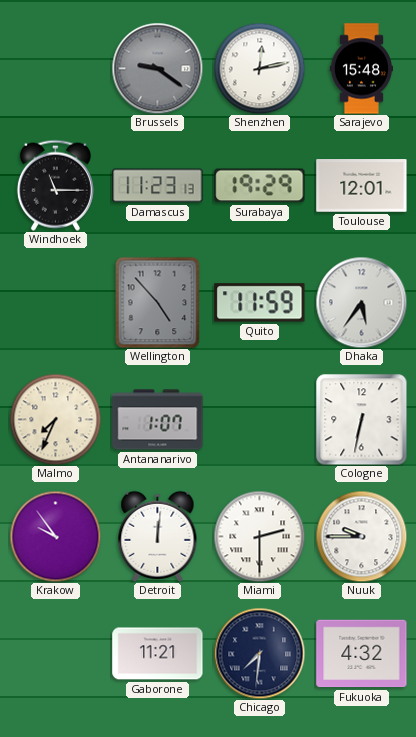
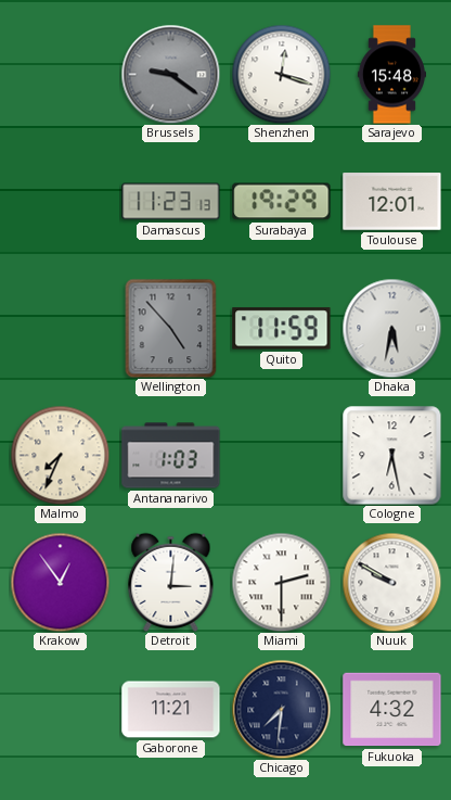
Shenzhen: 12:13 -> 12:18 (281, 74)
Windhoek: 11:15 -> none (55, 185)
Dhaka: 5:36 -> 5:32 (391, 328)
Antananarivo: 1:07 -> 1:03 (171, 456)
Cologne: 6:32 -> 6:28 (392, 456)
Krakow: 9:54 -> 12:54 (60, 582)
Detroit: 12:01 -> 3:01 (171, 582)
Nuuk: 9:45 -> 9:50 (391, 582)
